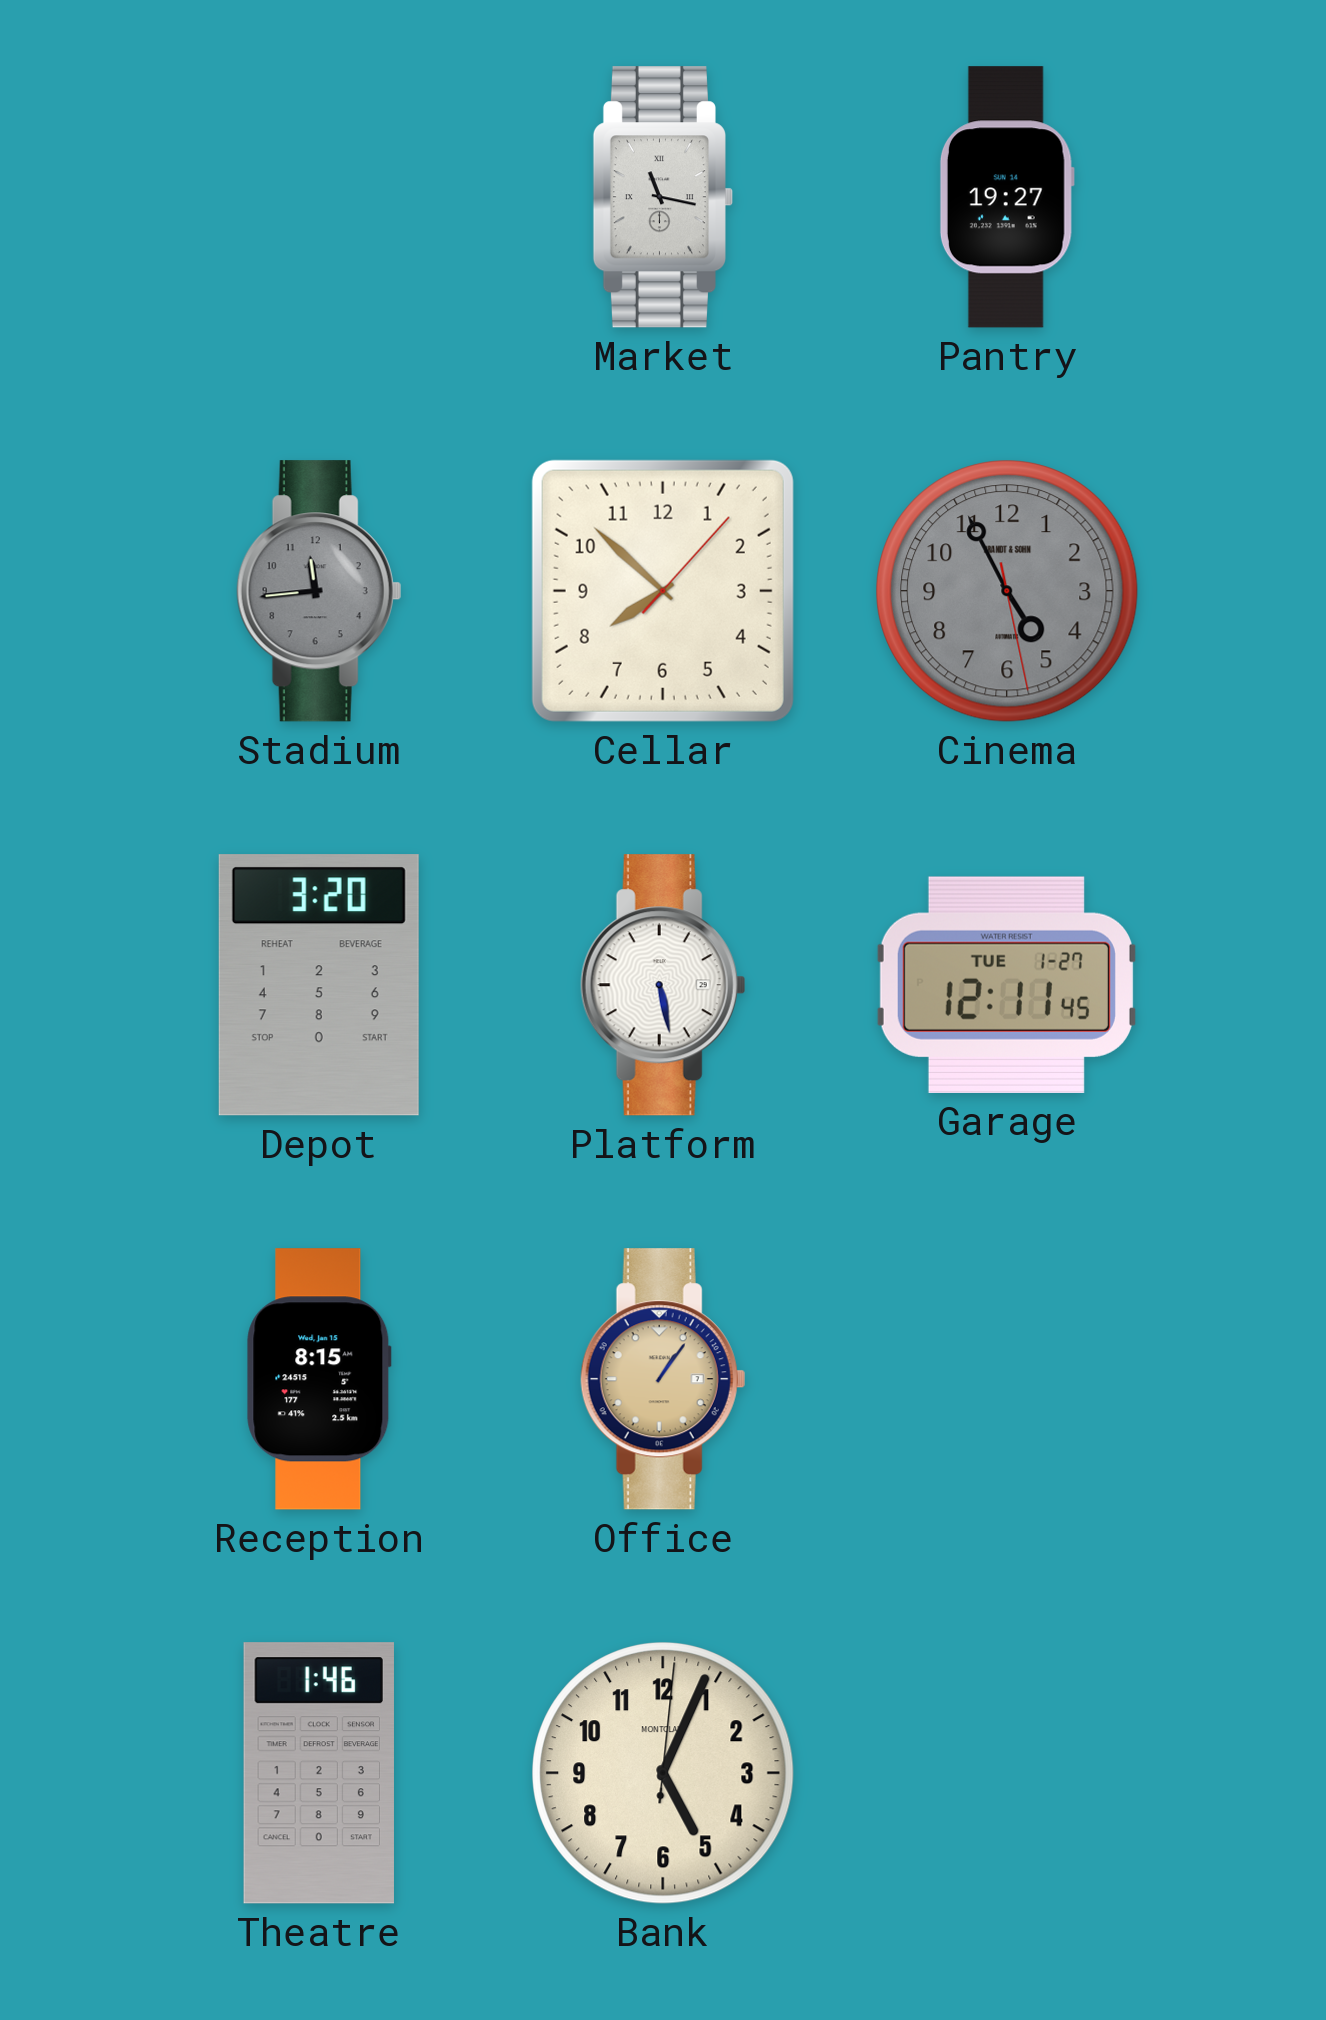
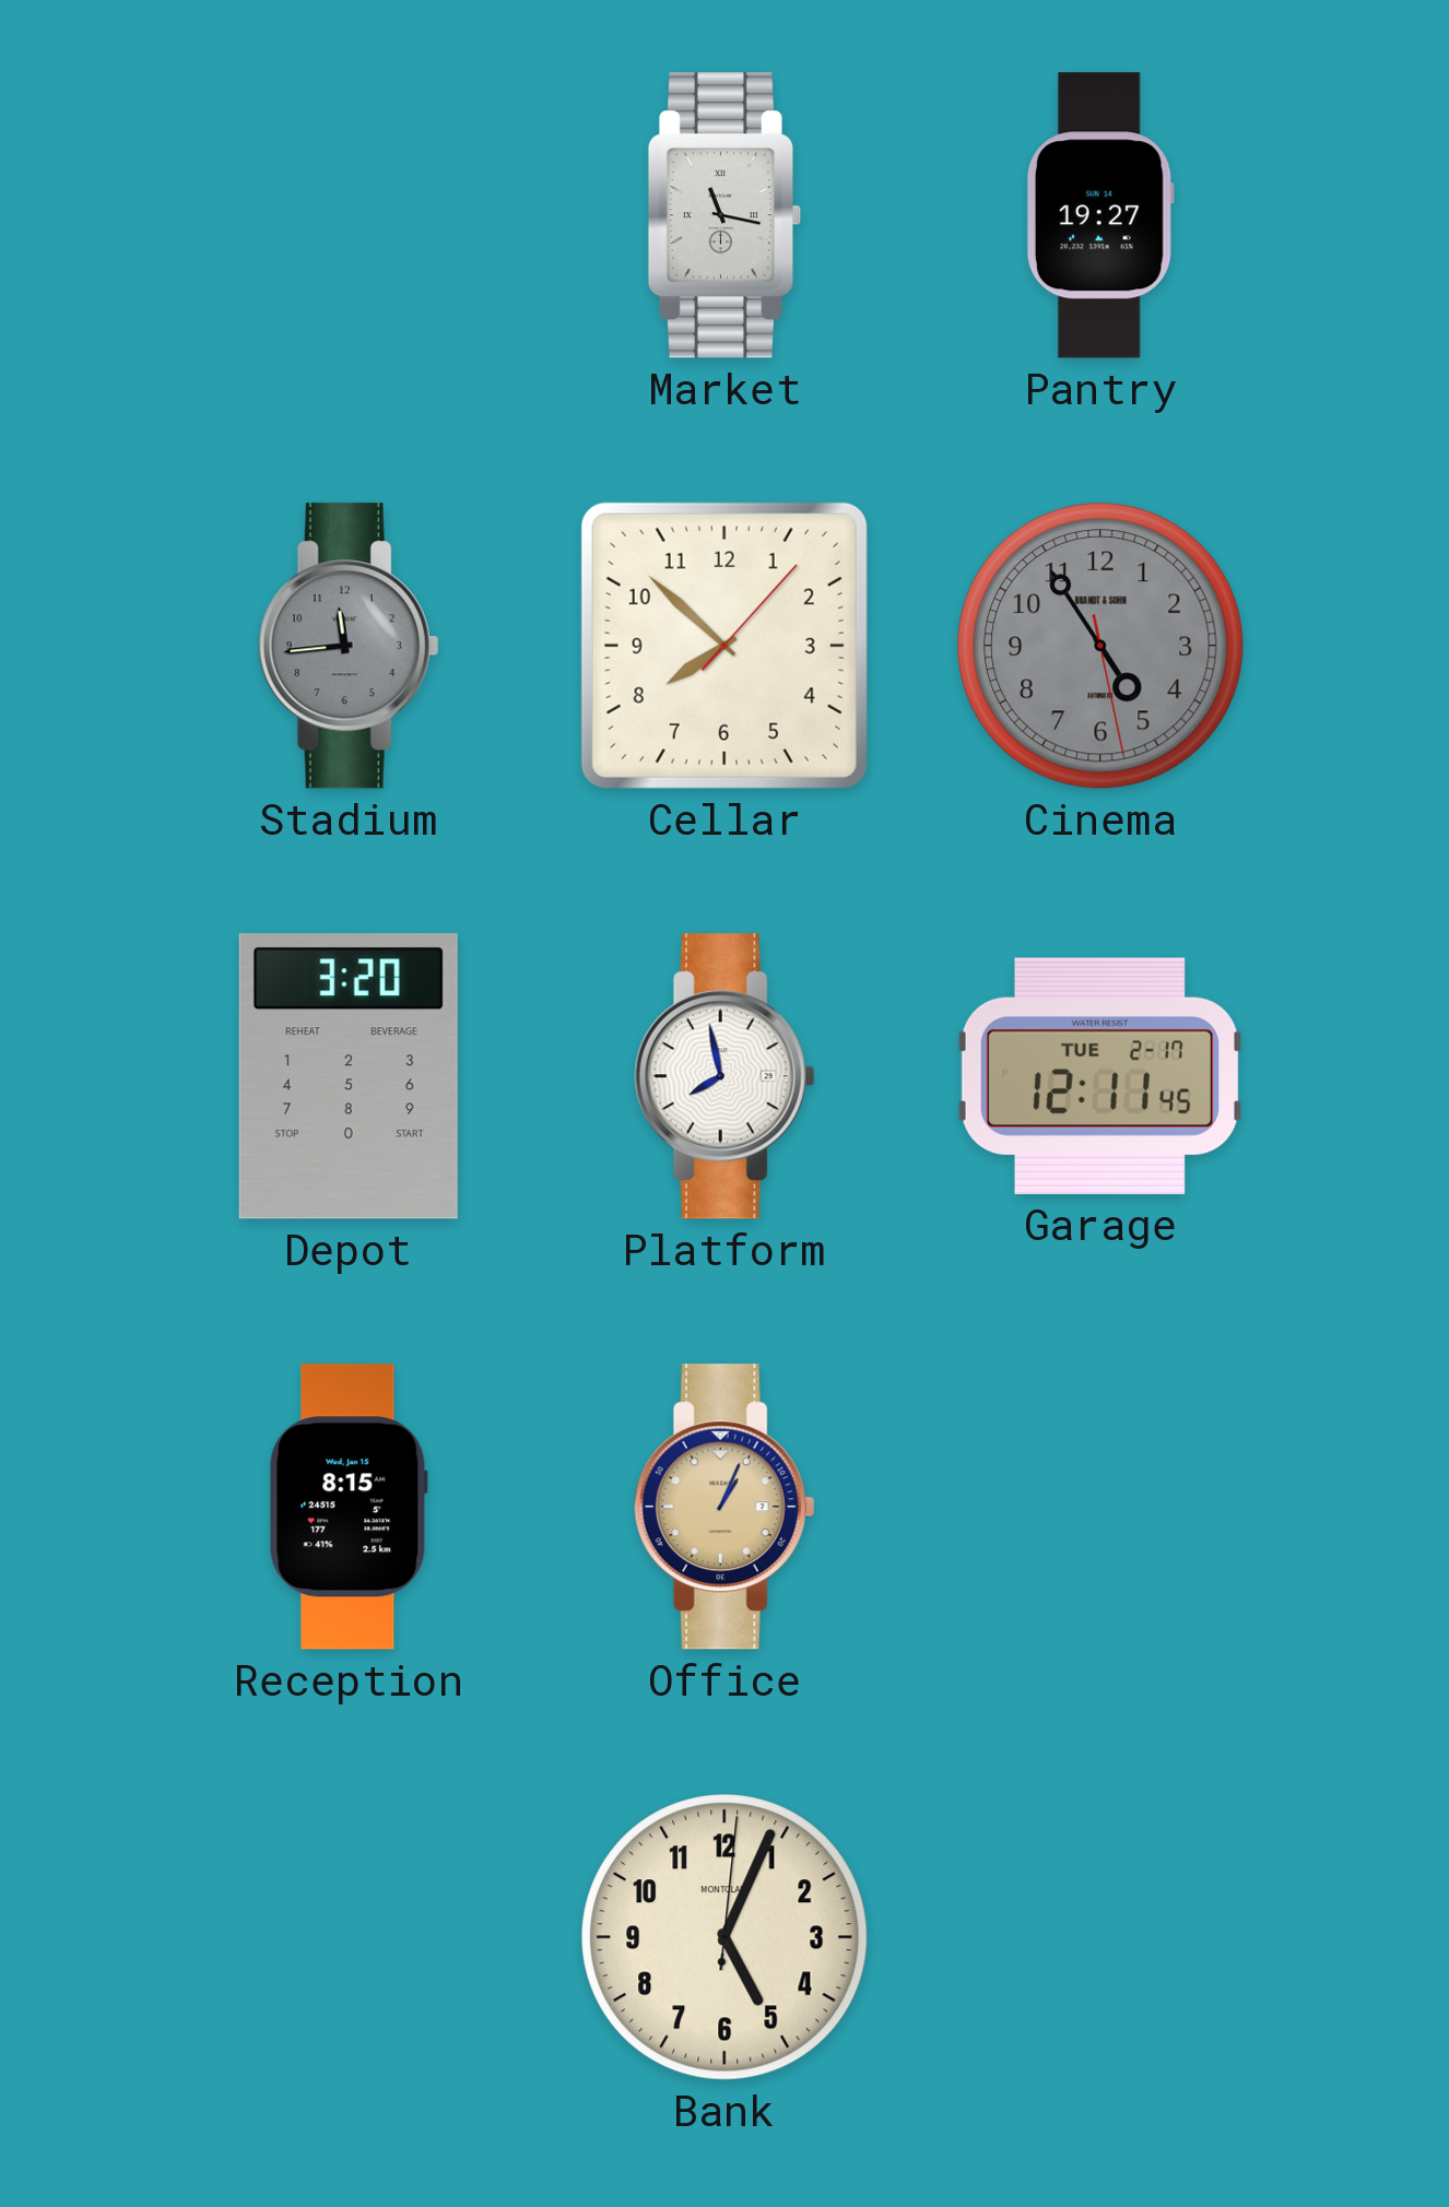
Cinema: 4:55 -> 4:54 (1102, 647)
Platform: 5:28 -> 7:58 (724, 1076)
Garage date: TUE 1-27 -> TUE 2-17 (1100, 1076)
Office: 1:06 -> 1:04 (724, 1507)
Theatre: 1:46 -> none (319, 1773)
